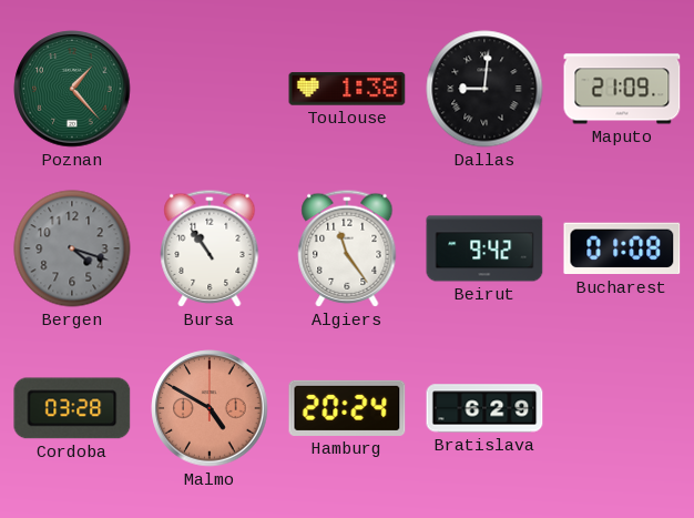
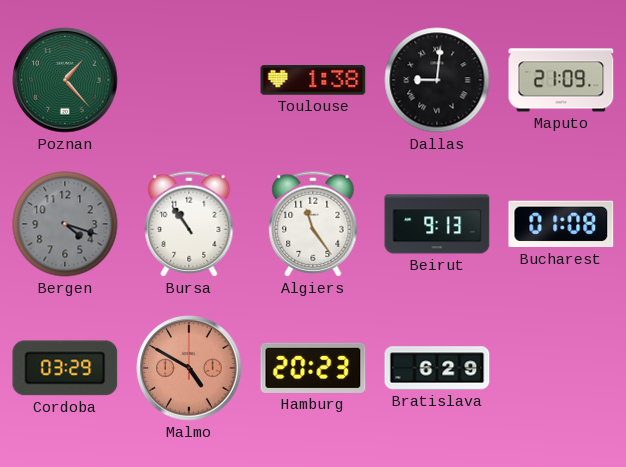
Beirut: 9:42 -> 9:13 (437, 224)
Cordoba: 03:28 -> 03:29 (65, 368)
Hamburg: 20:24 -> 20:23 (313, 368)
